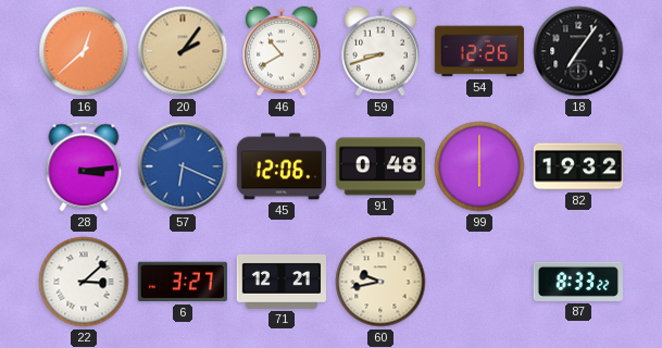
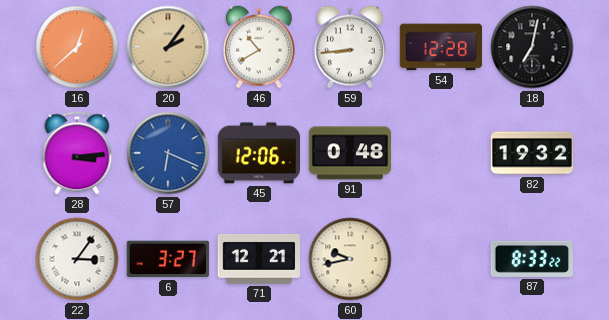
59: 8:42 -> 8:44 (350, 47)
54: 12:26 -> 12:28 (440, 47)
18: 7:06 -> 7:02 (532, 47)
99: 6:00 -> none (479, 166)
22: 3:08 -> 3:06 (77, 259)
